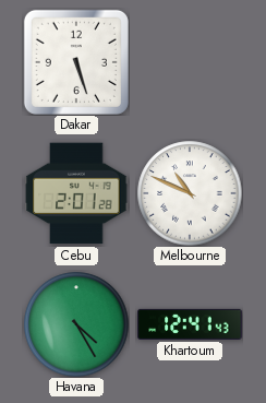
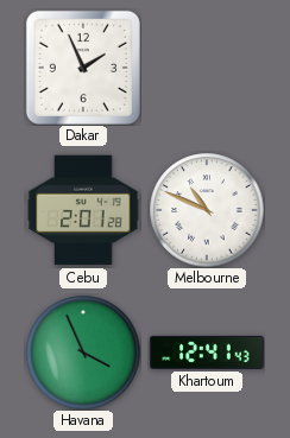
Dakar: 5:27 -> 1:56 (83, 68)
Havana: 4:25 -> 3:56 (83, 353)
